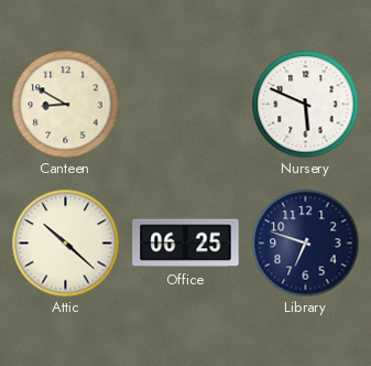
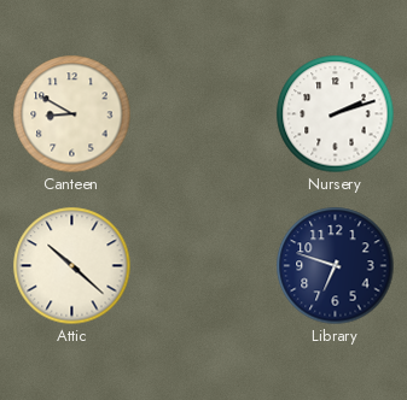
Nursery: 5:49 -> 2:12 (335, 113)
Office: 06:25 -> none (186, 244)
